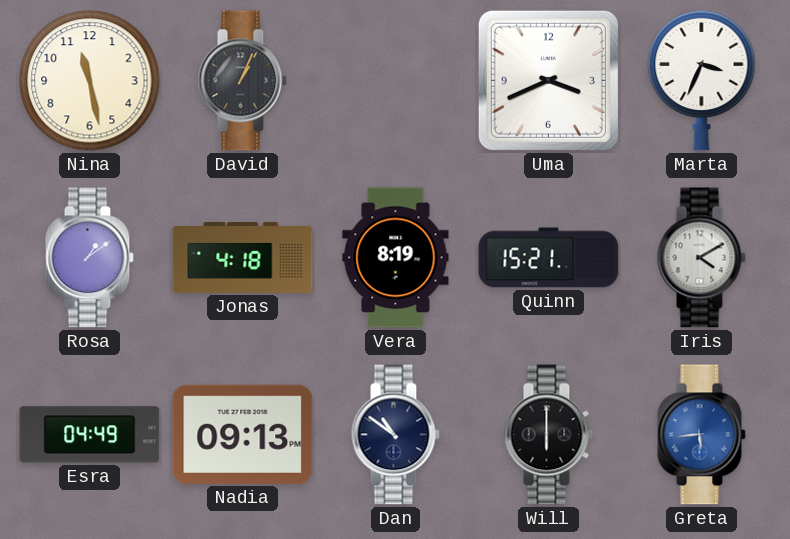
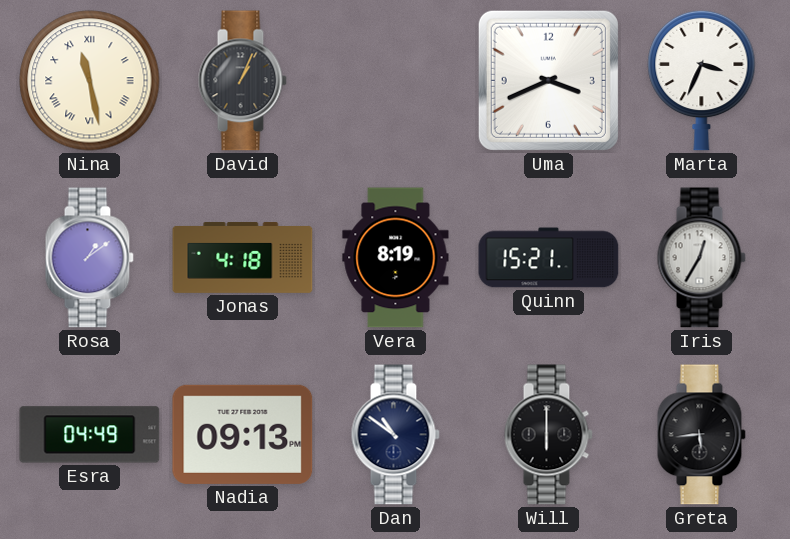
Nina numerals: Arabic -> Roman (90, 81)
Iris: 4:10 -> 12:35 (701, 258)
Greta dial: blue -> black (701, 435)
